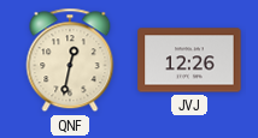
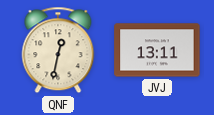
JVJ: 12:26 -> 13:11 (157, 50)
